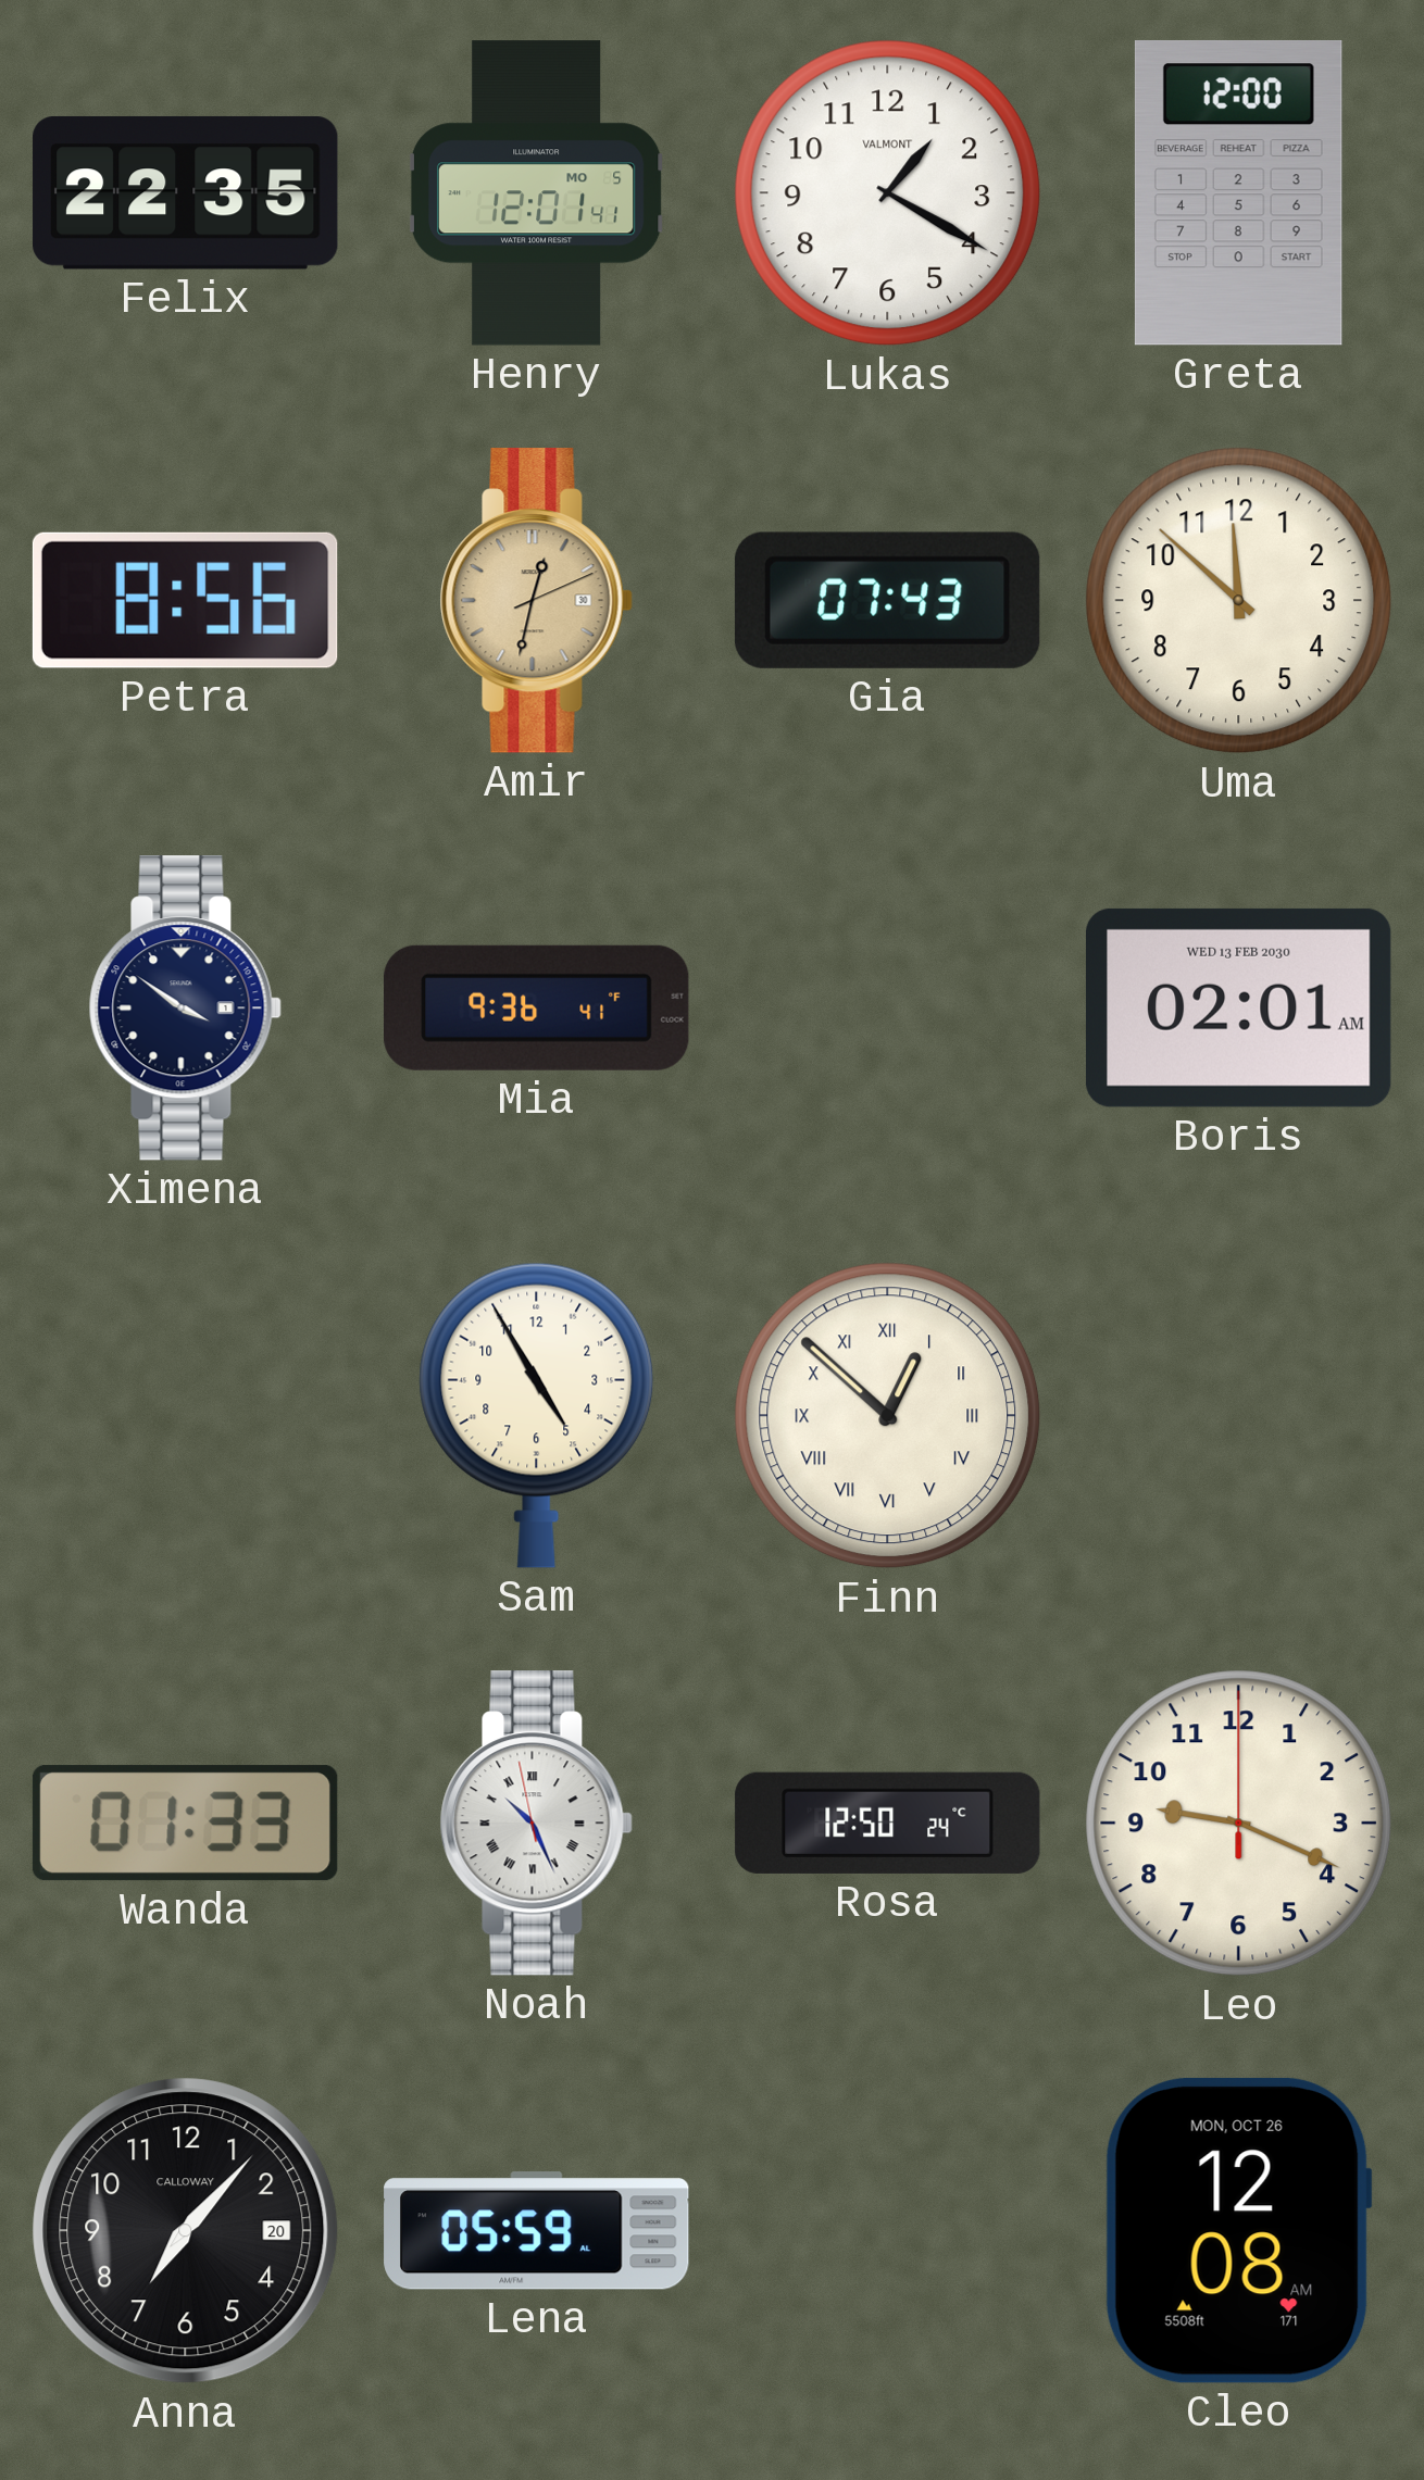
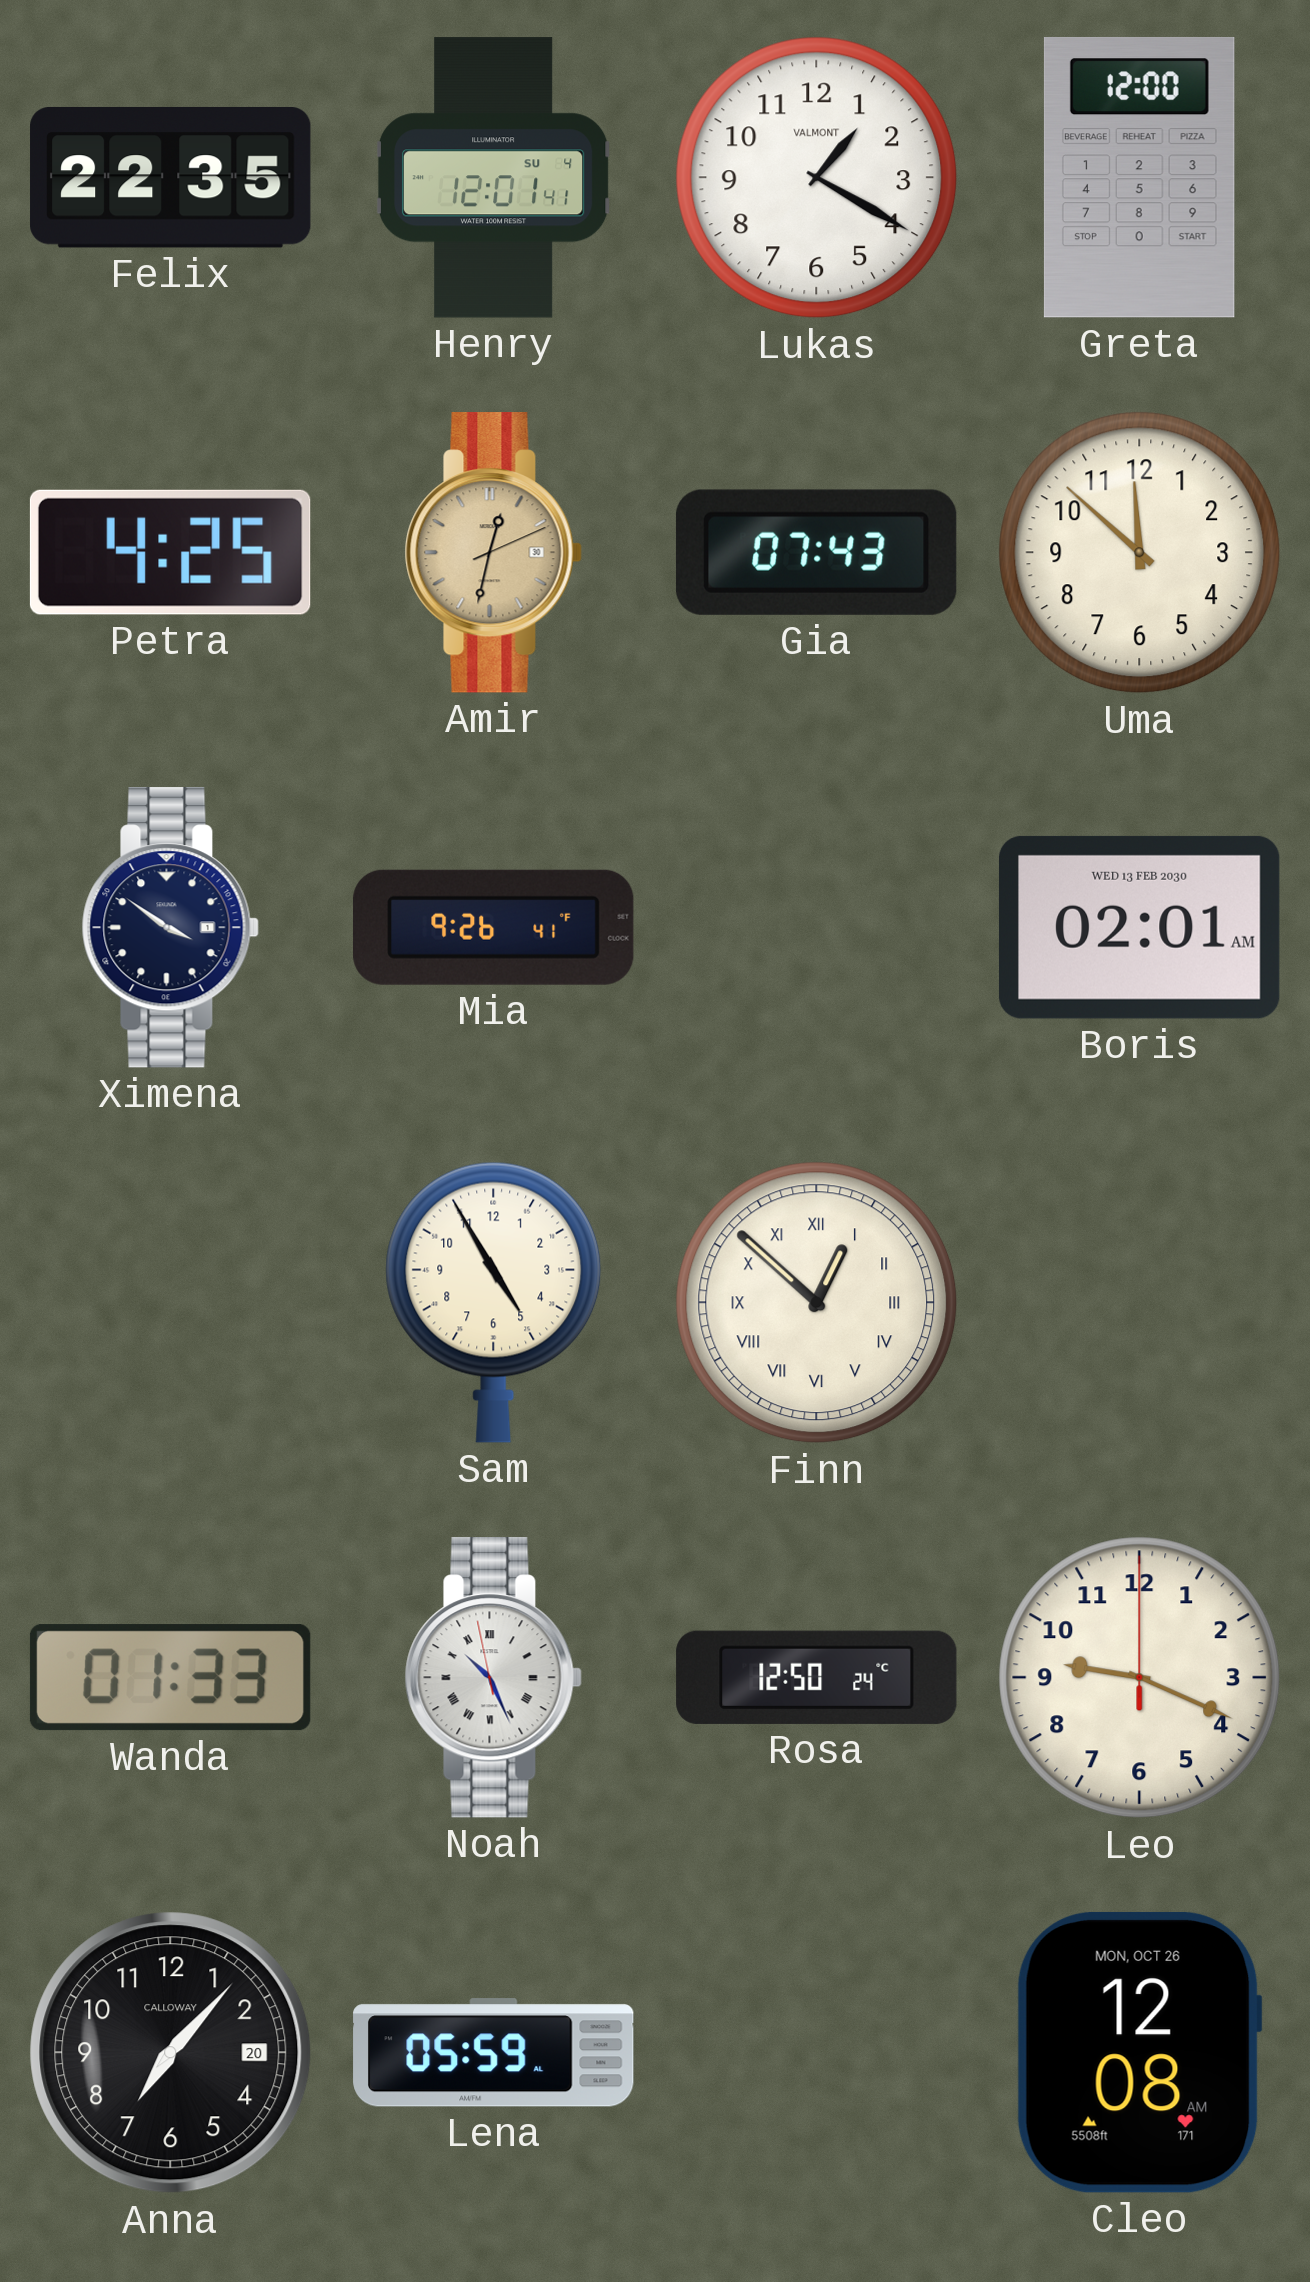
Henry date: MO 5 -> SU 4 (494, 178)
Petra: 8:56 -> 4:25 (170, 552)
Mia: 9:36 -> 9:26 (494, 927)
